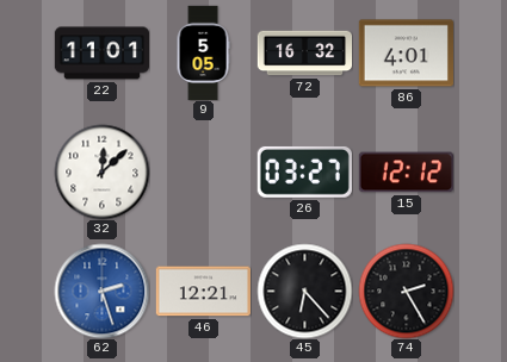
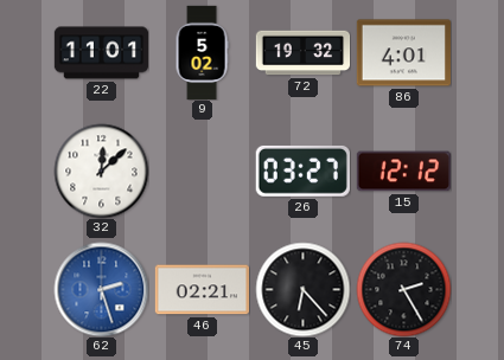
9: 5:05 -> 5:02 (202, 52)
72: 16:32 -> 19:32 (302, 53)
46: 12:21 -> 02:21 (202, 290)
